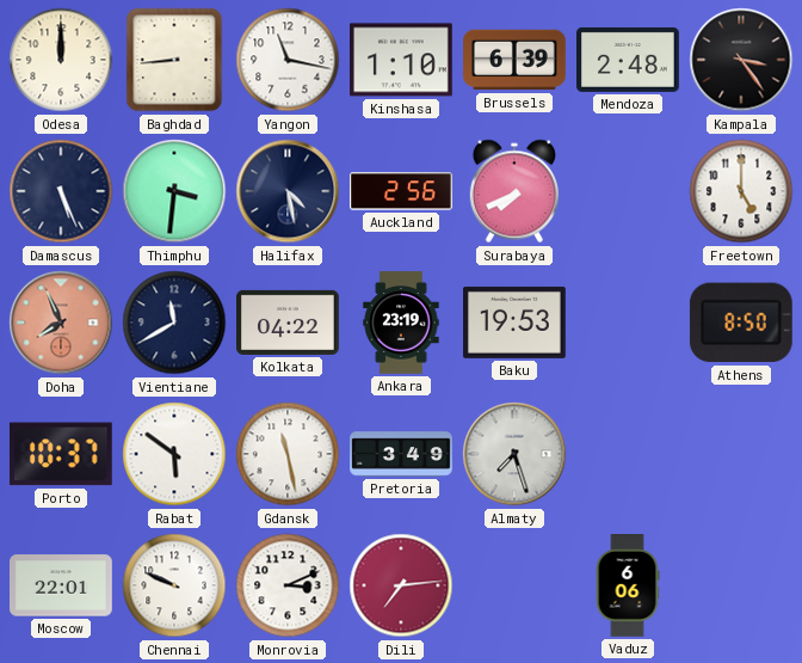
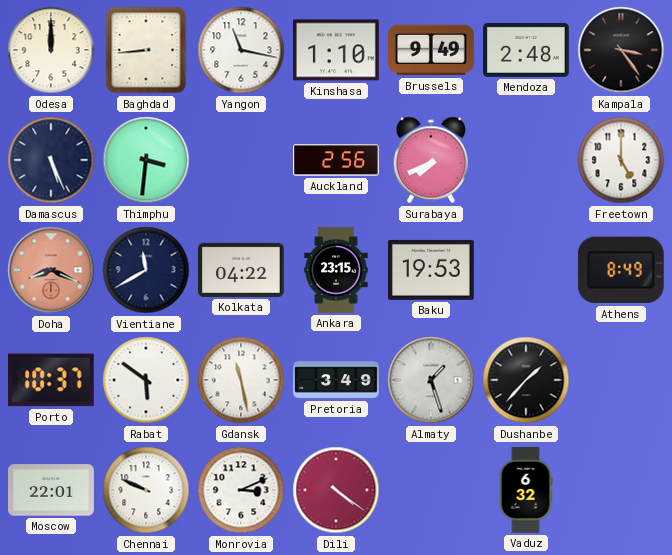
Brussels: 6:39 -> 9:49 (432, 50)
Halifax: 4:28 -> none (288, 191)
Doha: 7:56 -> 8:19 (51, 270)
Ankara: 23:19 -> 23:15 (336, 270)
Athens: 8:50 -> 8:49 (621, 270)
Almaty: 7:27 -> 1:27 (431, 380)
Dushanbe: none -> 1:37 (526, 380)
Dili: 7:14 -> 4:21 (336, 490)
Vaduz: 6:06 -> 6:32 (526, 491)
